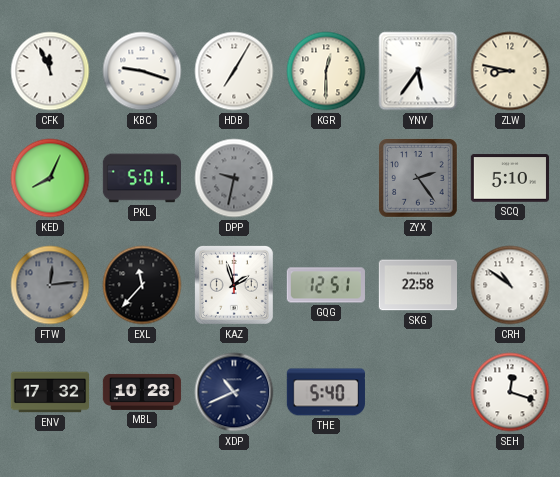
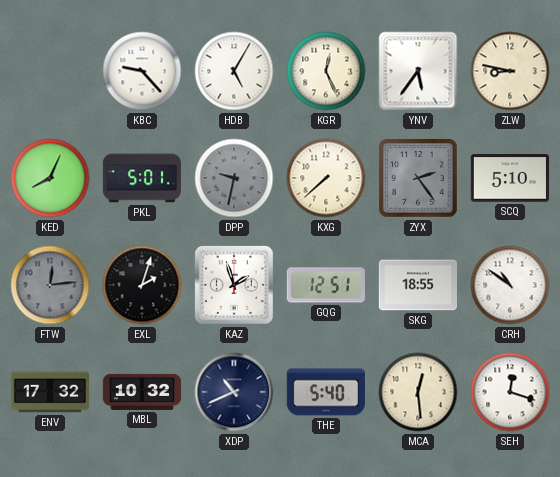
CFK: 11:56 -> none (50, 71)
KBC: 9:18 -> 9:23 (142, 71)
HDB: 7:05 -> 5:05 (234, 71)
KGR: 12:30 -> 12:26 (326, 71)
KXG: none -> 7:38 (326, 178)
EXL: 11:37 -> 2:03 (142, 285)
SKG: 22:58 -> 18:55 (417, 285)
MBL: 10:28 -> 10:32 (142, 392)
MCA: none -> 12:29 (418, 392)
